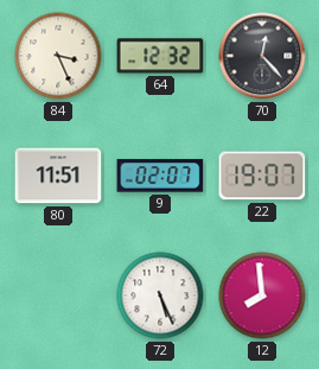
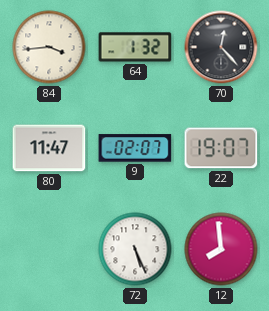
84: 3:26 -> 3:44 (49, 47)
64: 12:32 -> 1:32 (135, 47)
80: 11:51 -> 11:47 (49, 148)
